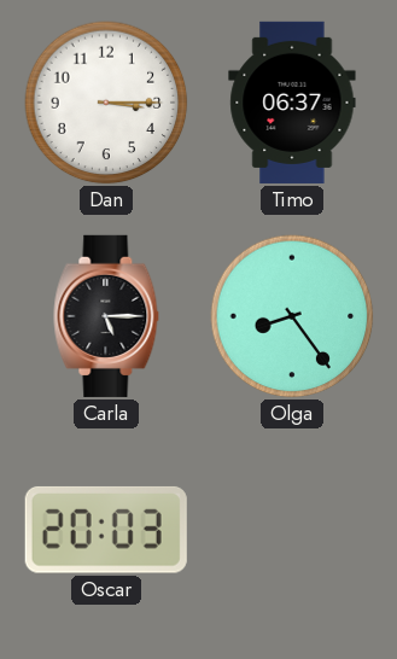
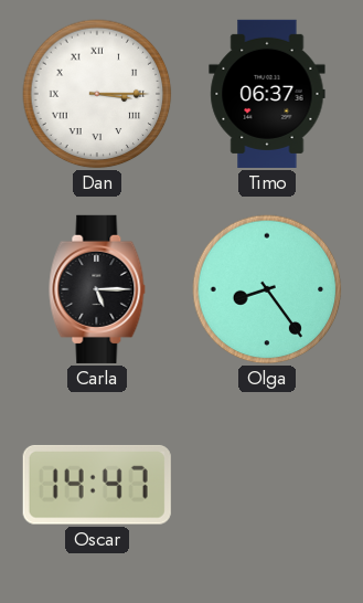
Dan numerals: Arabic -> Roman (97, 94)
Oscar: 20:03 -> 14:47 (97, 485)
